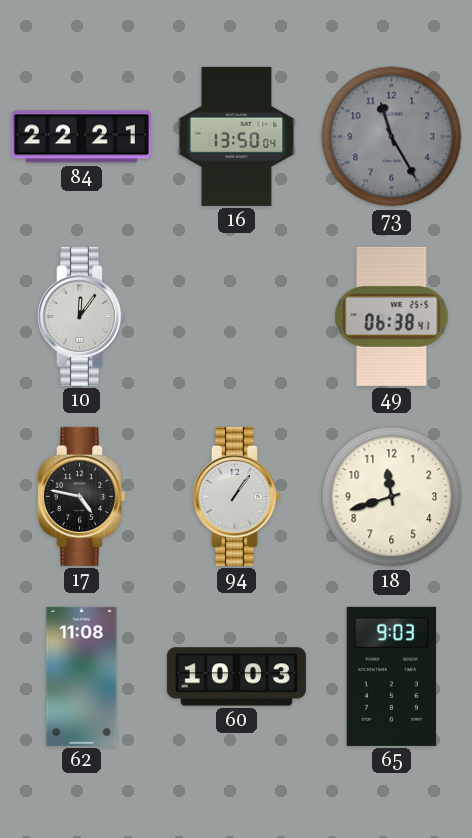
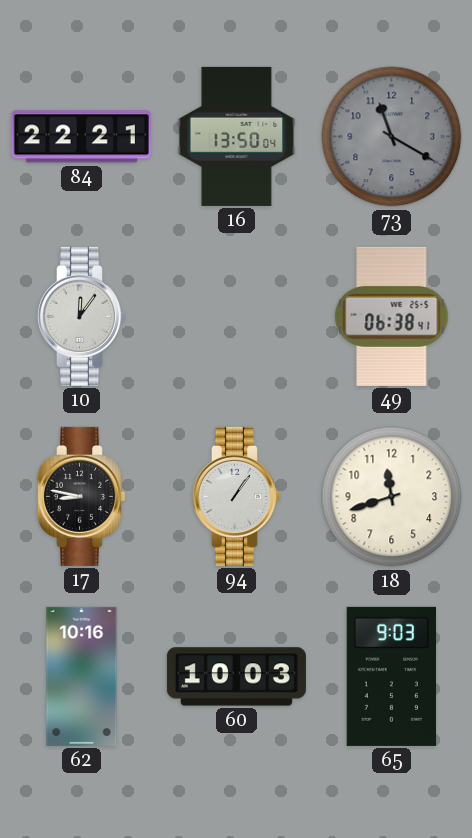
73: 11:25 -> 11:20 (392, 137)
17: 4:47 -> 8:47 (81, 496)
62: 11:08 -> 10:16 (82, 676)
